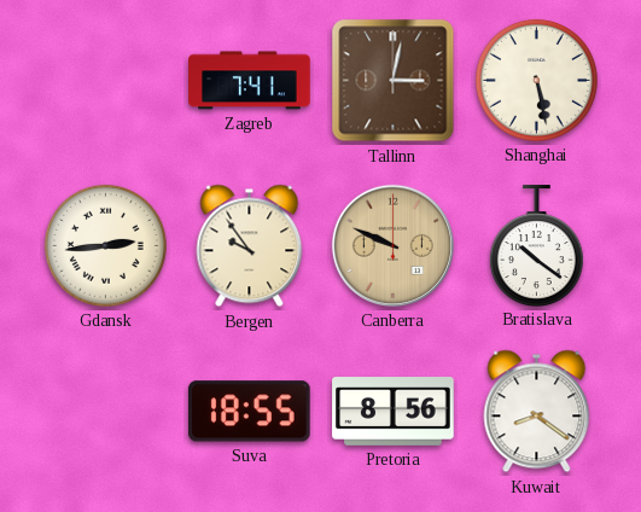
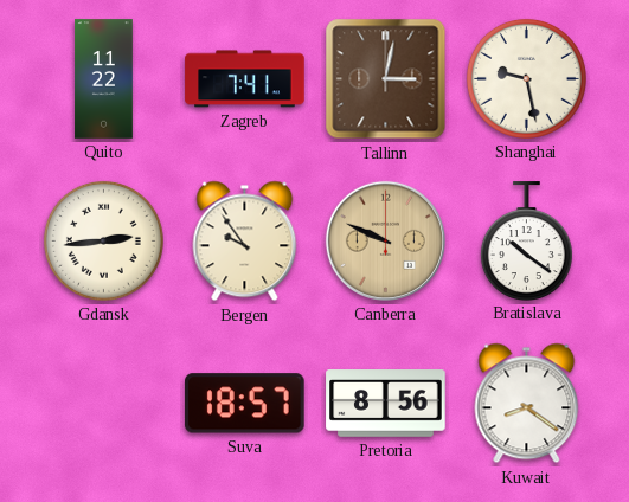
Quito: none -> 11:22 (104, 79)
Shanghai: 5:28 -> 9:28 (526, 78)
Suva: 18:55 -> 18:57 (245, 404)
